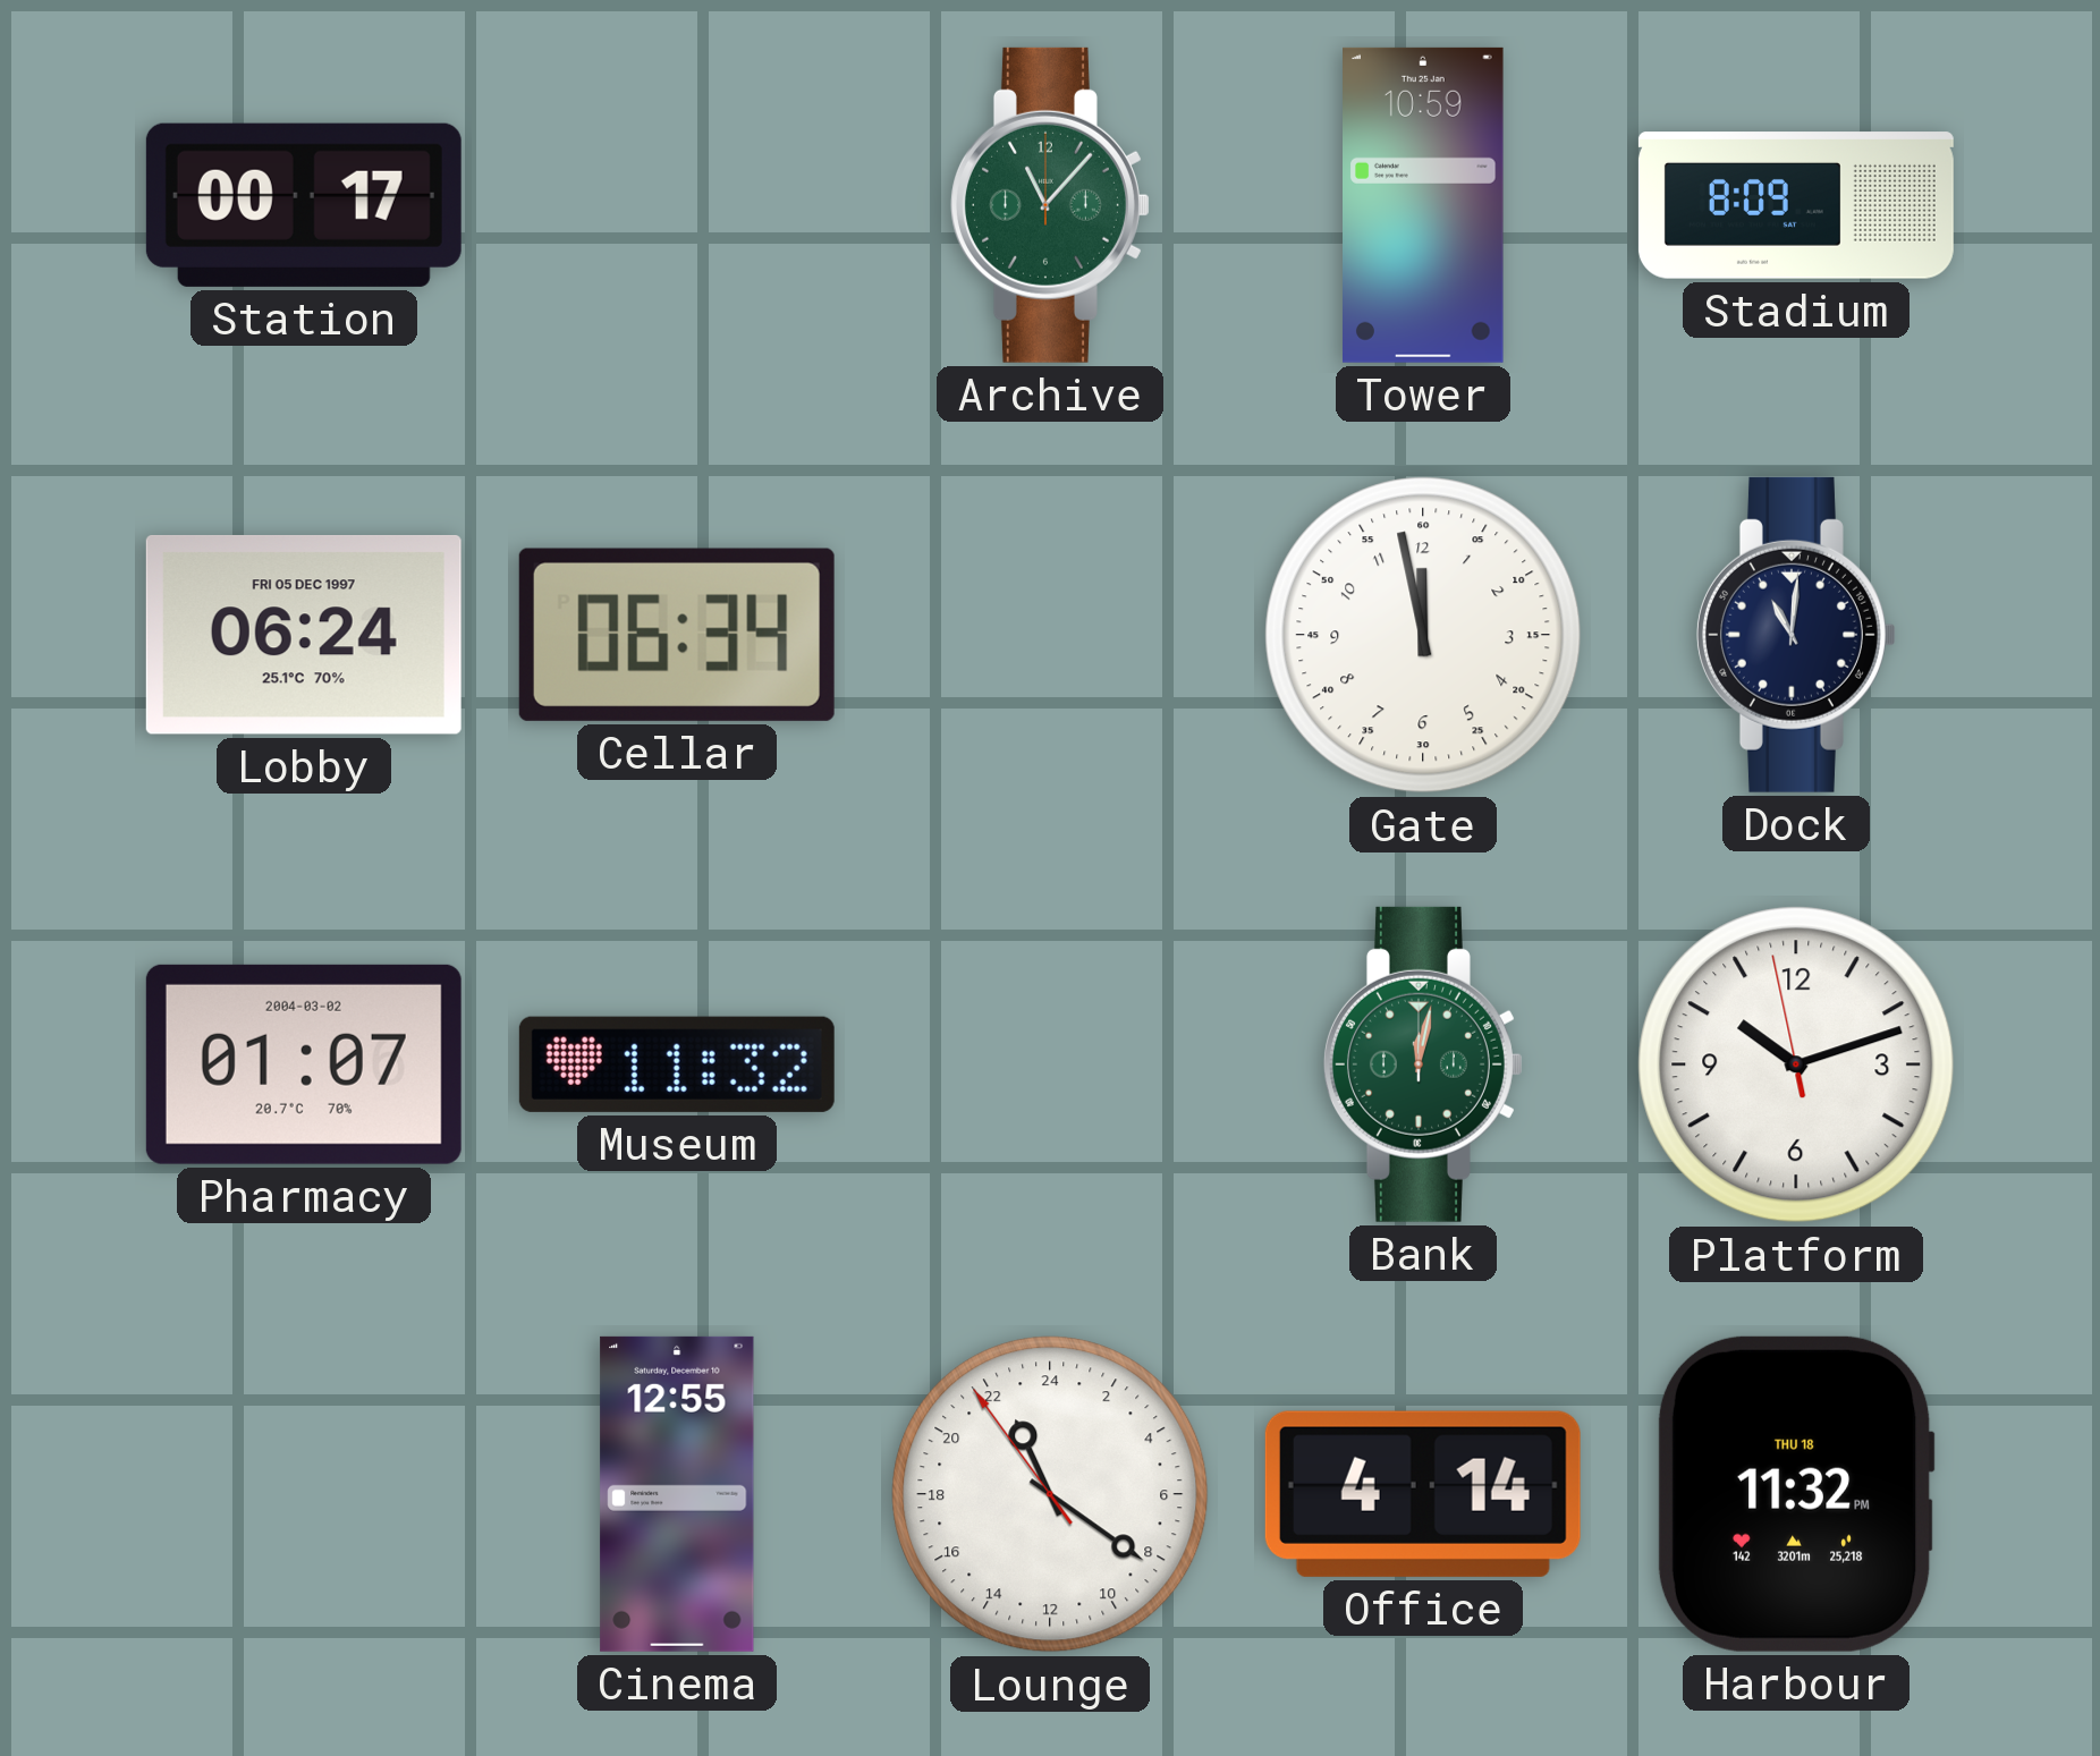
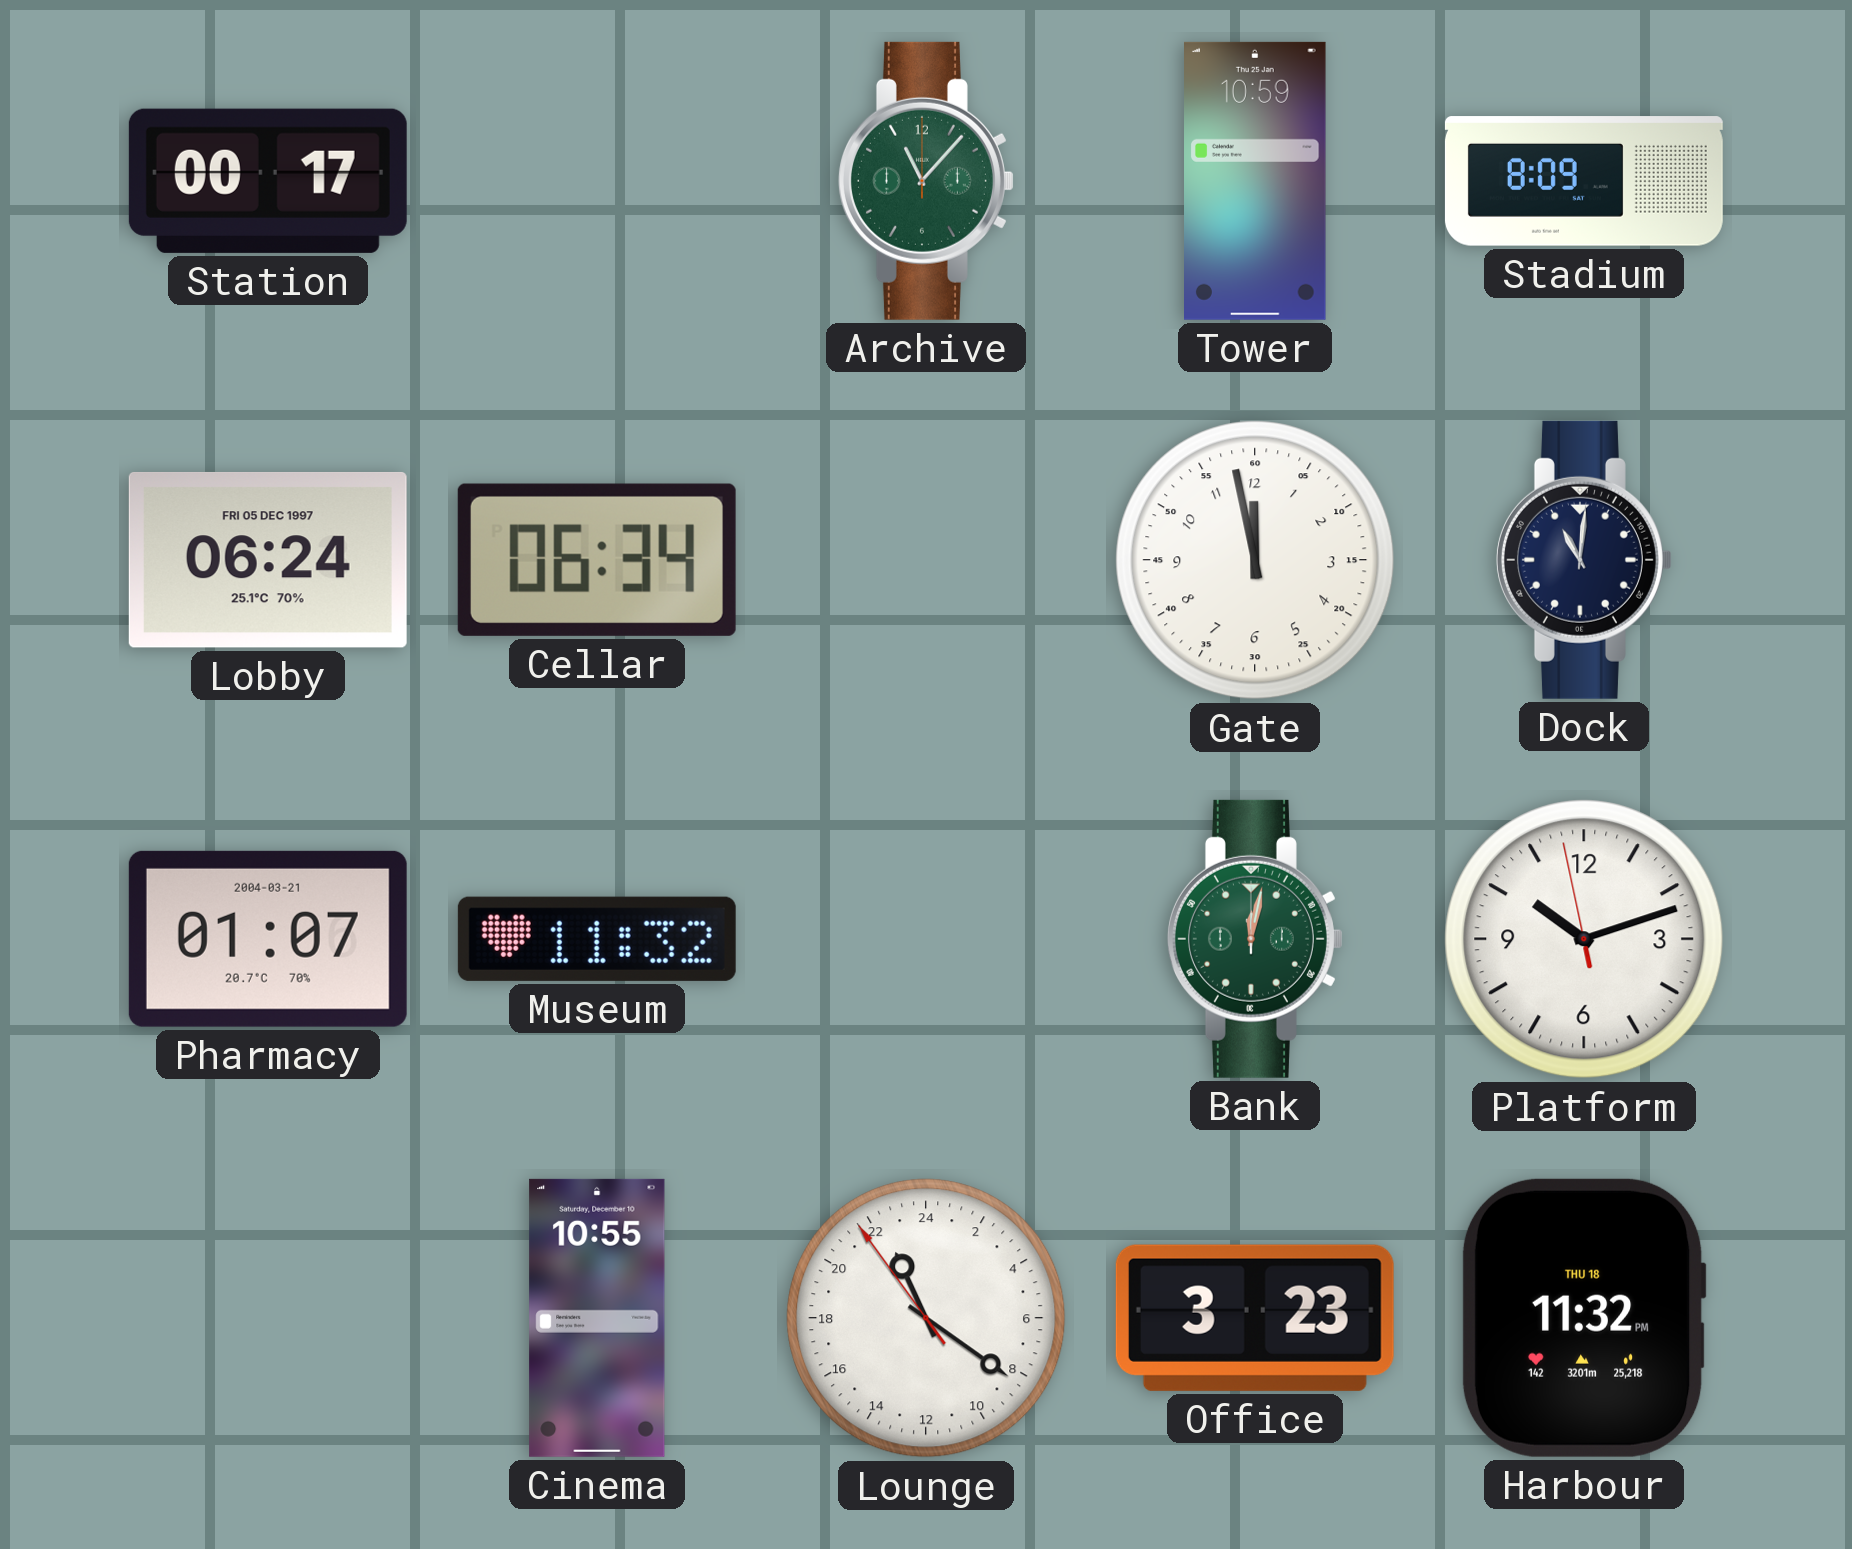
Pharmacy date: 2004-03-02 -> 2004-03-21 (268, 939)
Cinema: 12:55 -> 10:55 (597, 1318)
Office: 4:14 -> 3:23 (1255, 1318)
